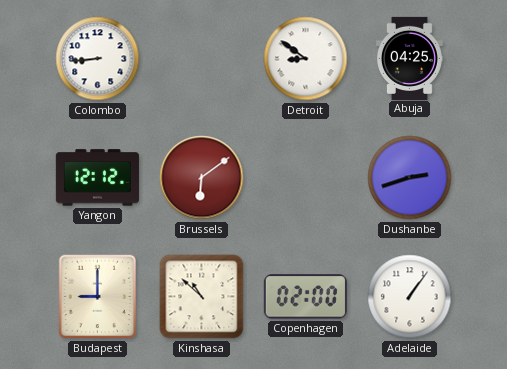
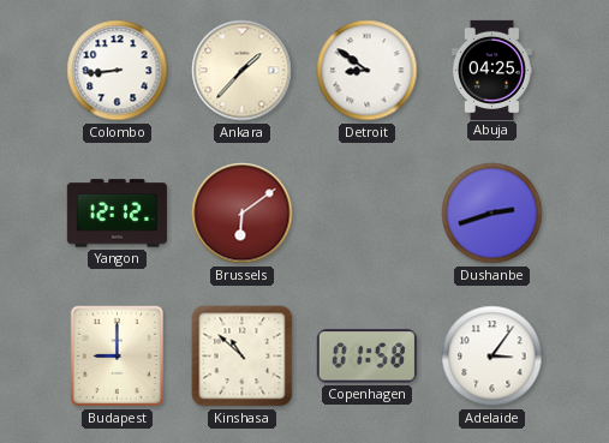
Ankara: none -> 1:37 (243, 71)
Copenhagen: 02:00 -> 01:58 (366, 357)
Adelaide: 1:06 -> 3:06 (492, 357)
